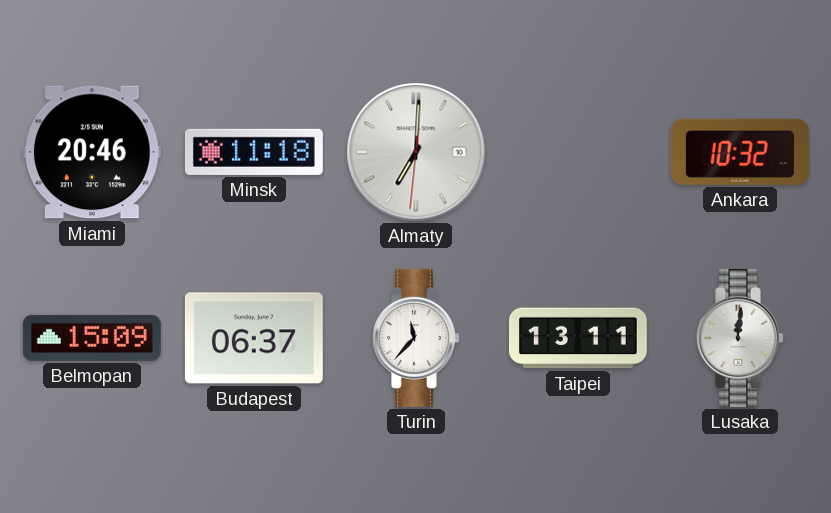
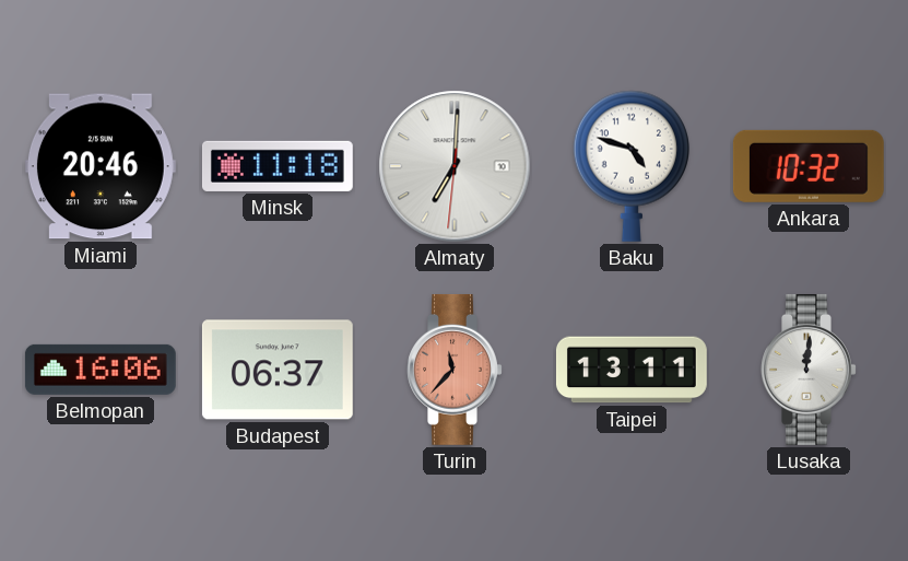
Baku: none -> 4:48 (630, 166)
Belmopan: 15:09 -> 16:06 (101, 370)
Turin dial: white -> salmon (455, 370)
